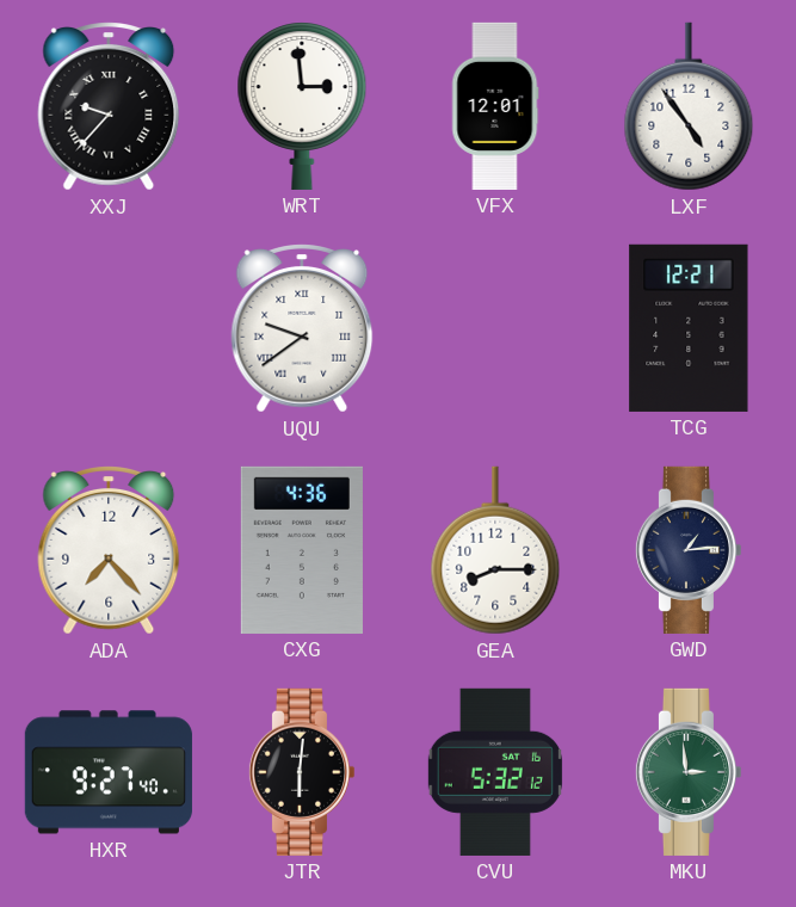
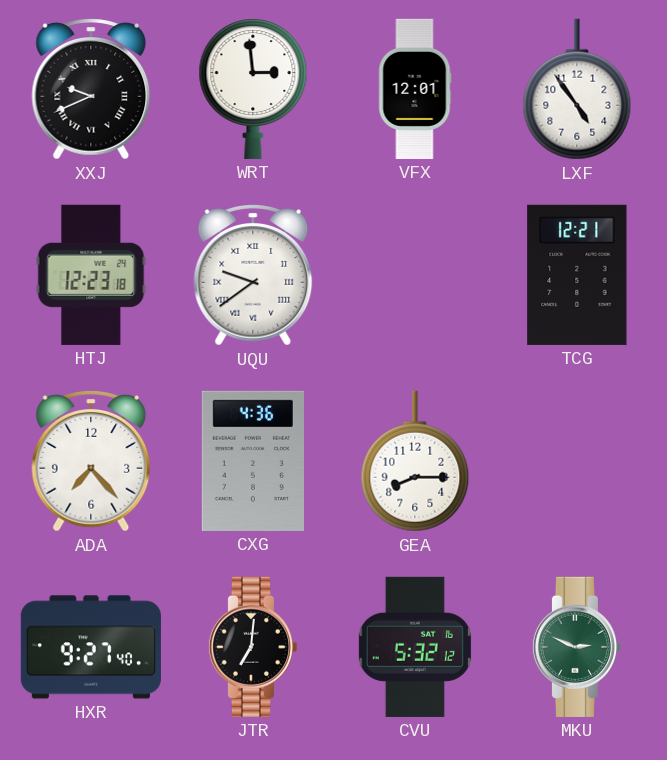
XXJ: 9:37 -> 9:41 (91, 89)
HTJ: none -> 12:23 (91, 275)
GWD: 1:14 -> none (687, 550)
JTR: 6:01 -> 7:01 (252, 647)
MKU: 2:59 -> 2:49 (576, 647)
